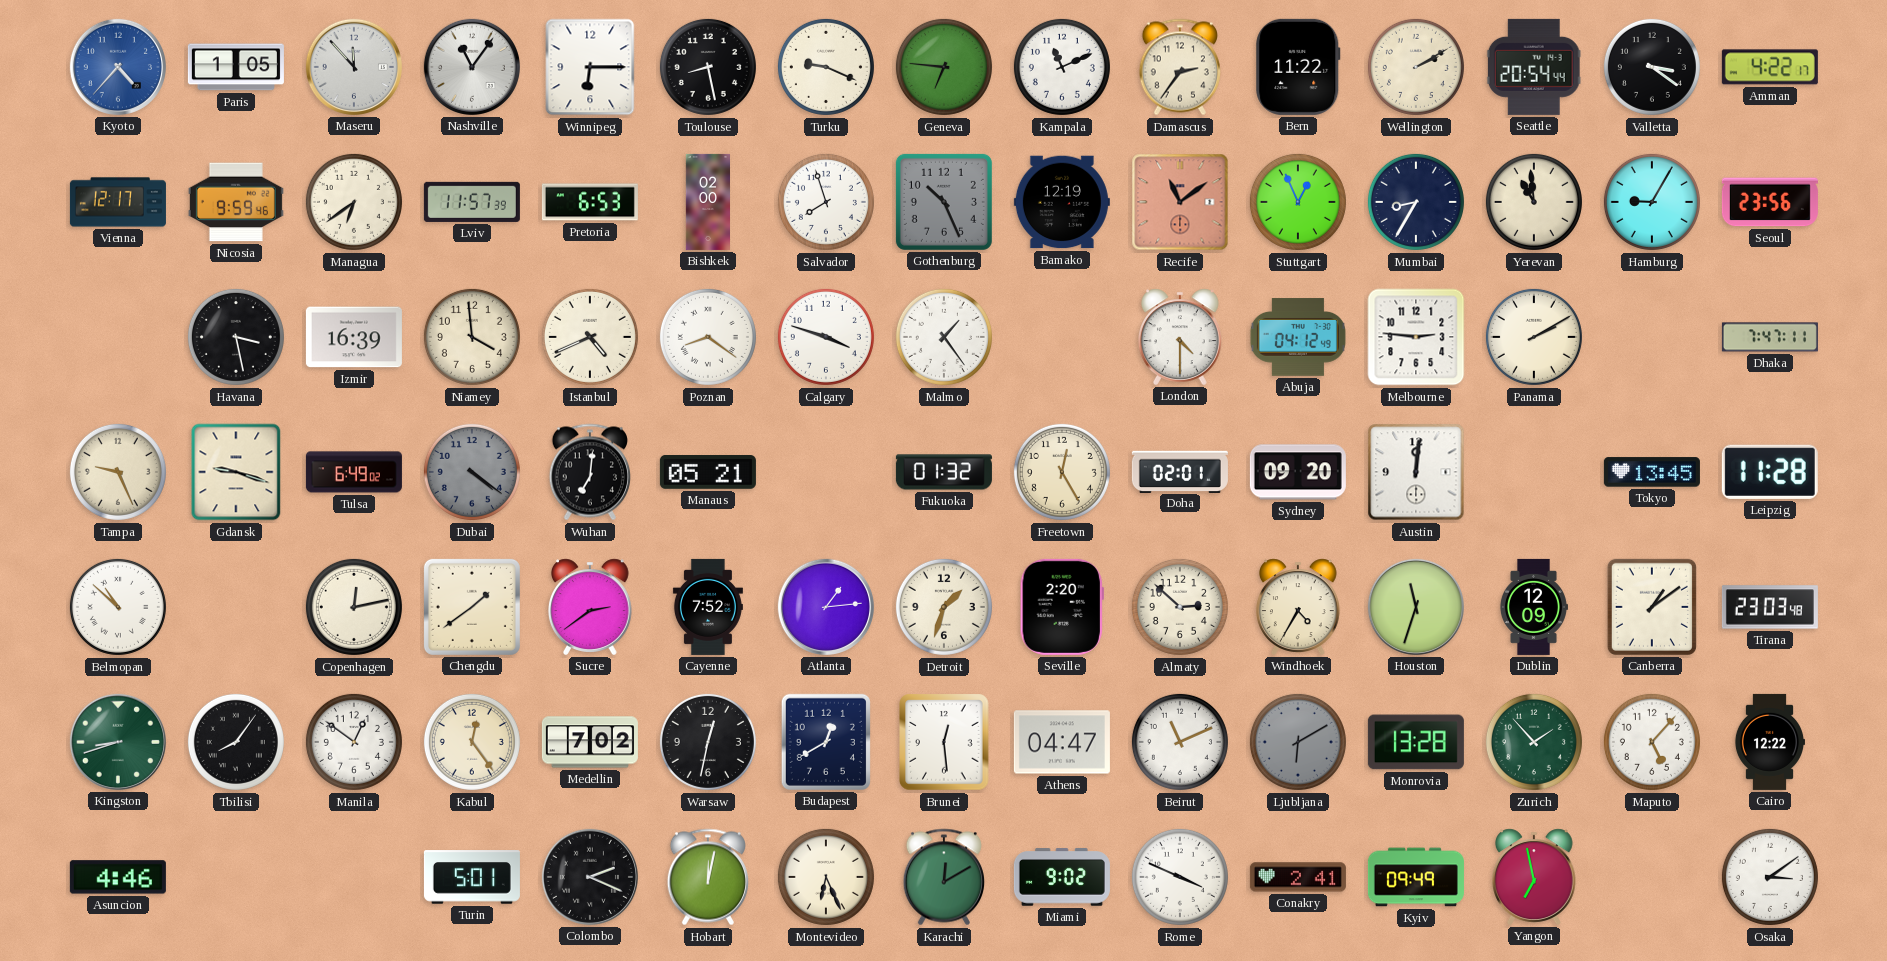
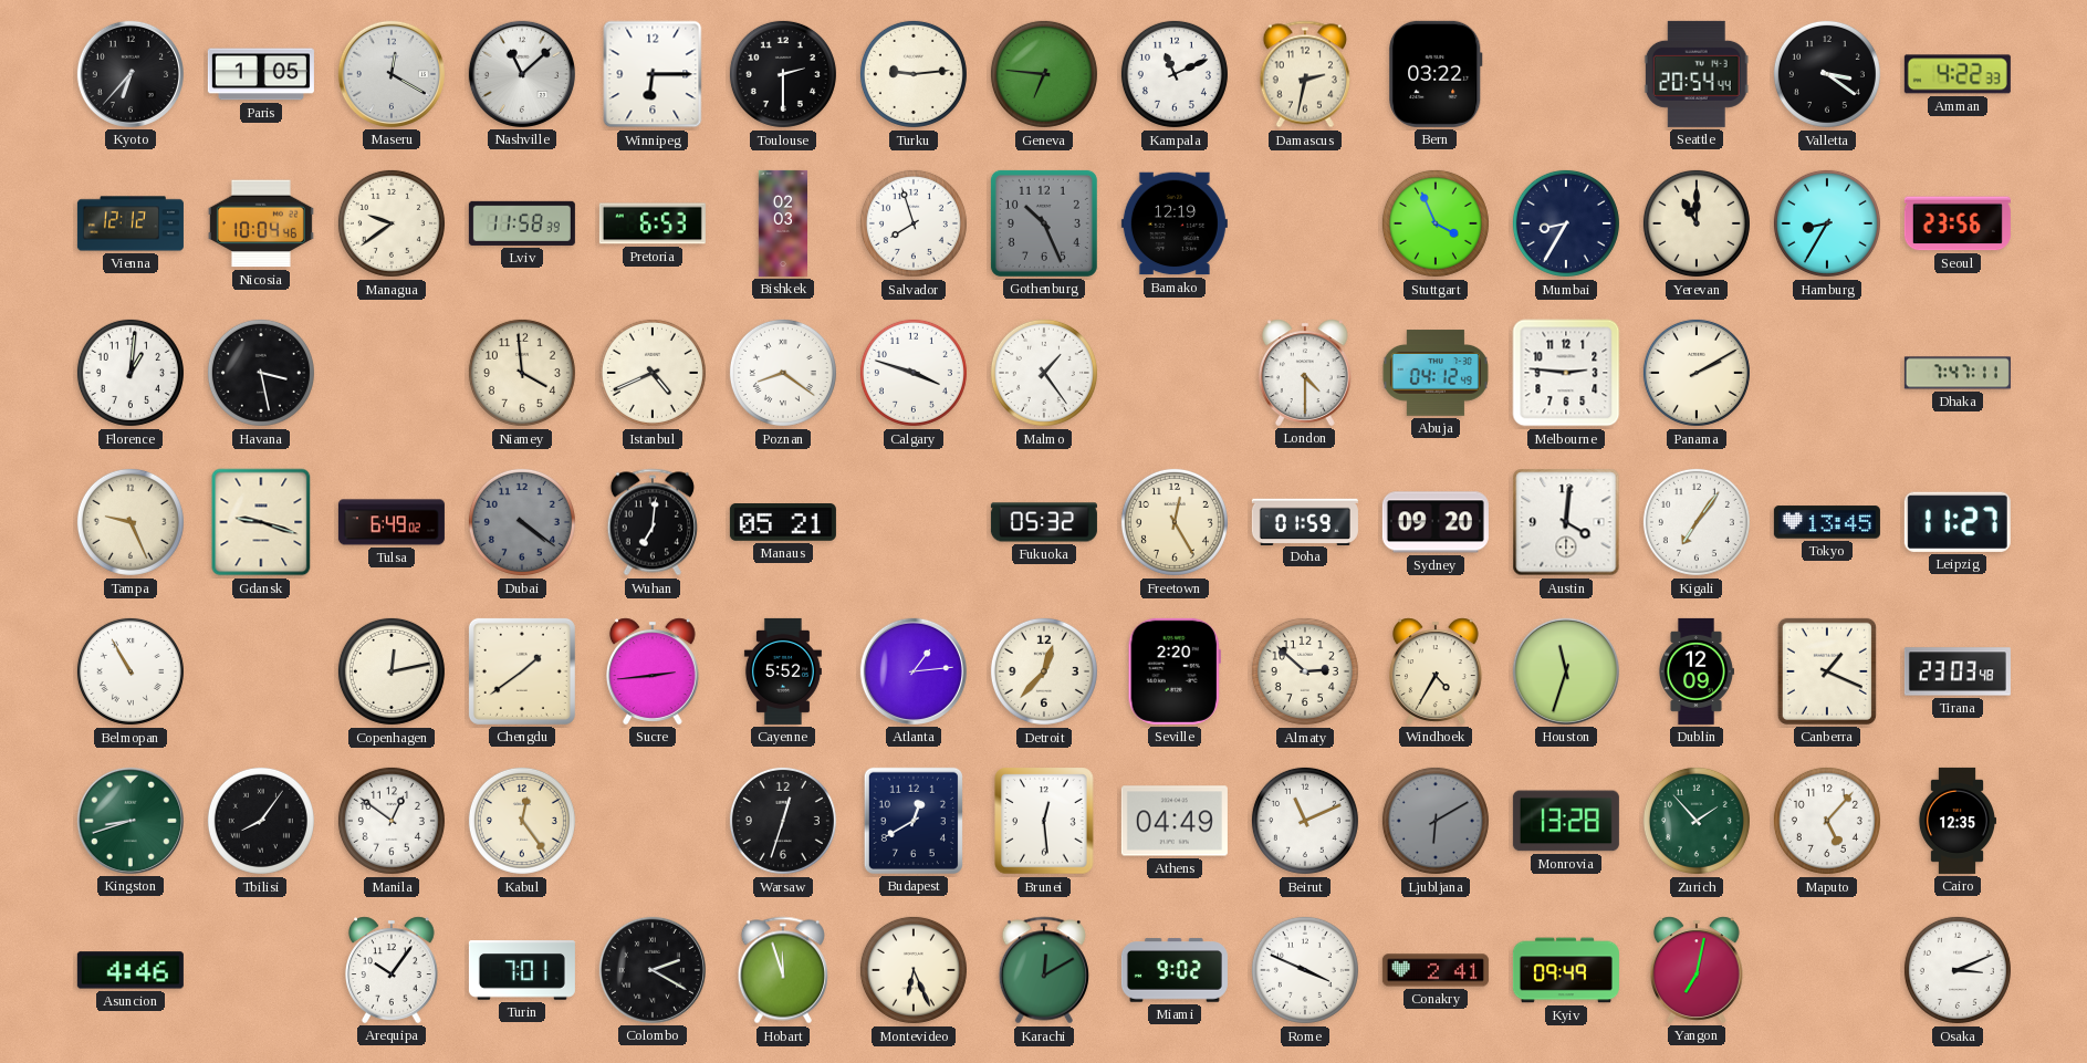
Kyoto: 4:37 -> 6:37 (131, 74)
Kyoto dial: blue -> black (131, 74)
Maseru: 11:53 -> 12:20 (392, 74)
Nashville: 11:06 -> 11:08 (522, 74)
Toulouse: 8:28 -> 2:30 (783, 74)
Turku: 9:19 -> 9:14 (914, 74)
Damascus: 2:36 -> 2:32 (1305, 74)
Bern: 11:22 -> 03:22 (1436, 74)
Wellington: 2:10 -> none (1416, 67)
Amman: 4:22:17 -> 4:22:33 (1958, 74)
Vienna: 12:17 -> 12:12 (131, 223)
Nicosia: 9:59 -> 10:04 (261, 223)
Managua: 6:39 -> 9:39 (392, 223)
Lviv: 11:57 -> 11:58 (522, 223)
Bishkek: 02:00 -> 02:03 (783, 223)
Recife: 11:09 -> none (1180, 202)
Stuttgart: 12:56 -> 3:56 (1436, 223)
Yerevan: 10:59 -> 11:00 (1697, 223)
Hamburg: 9:05 -> 8:35 (1827, 223)
Florence: none -> 1:01 (131, 373)
Izmir: 16:39 -> none (354, 337)
Fukuoka: 01:32 -> 05:32 (1044, 522)
Doha: 02:01 -> 01:59 (1305, 521)
Austin: 12:01 -> 4:01 (1566, 522)
Kigali: none -> 7:06 (1697, 522)
Leipzig: 11:28 -> 11:27 (1958, 522)
Belmopan: 10:52 -> 10:55 (131, 671)
Sucre: 2:39 -> 2:44 (653, 671)
Cayenne: 7:52 -> 5:52 (783, 671)
Detroit: 1:33 -> 12:37 (1044, 671)
Canberra: 1:09 -> 1:19 (1827, 671)
Medellin: 7:02 -> none (590, 742)
Warsaw: 12:32 -> 12:33 (783, 821)
Athens: 04:47 -> 04:49 (1175, 821)
Cairo: 12:22 -> 12:35 (1956, 821)
Arequipa: none -> 10:06 (392, 970)
Turin: 5:01 -> 7:01 (522, 970)
Colombo: 2:19 -> 2:20 (653, 970)
Hobart: 12:02 -> 11:57 (783, 970)
Yangon: 6:58 -> 7:02 (1697, 970)
Osaka: 3:09 -> 3:11 (1958, 970)
